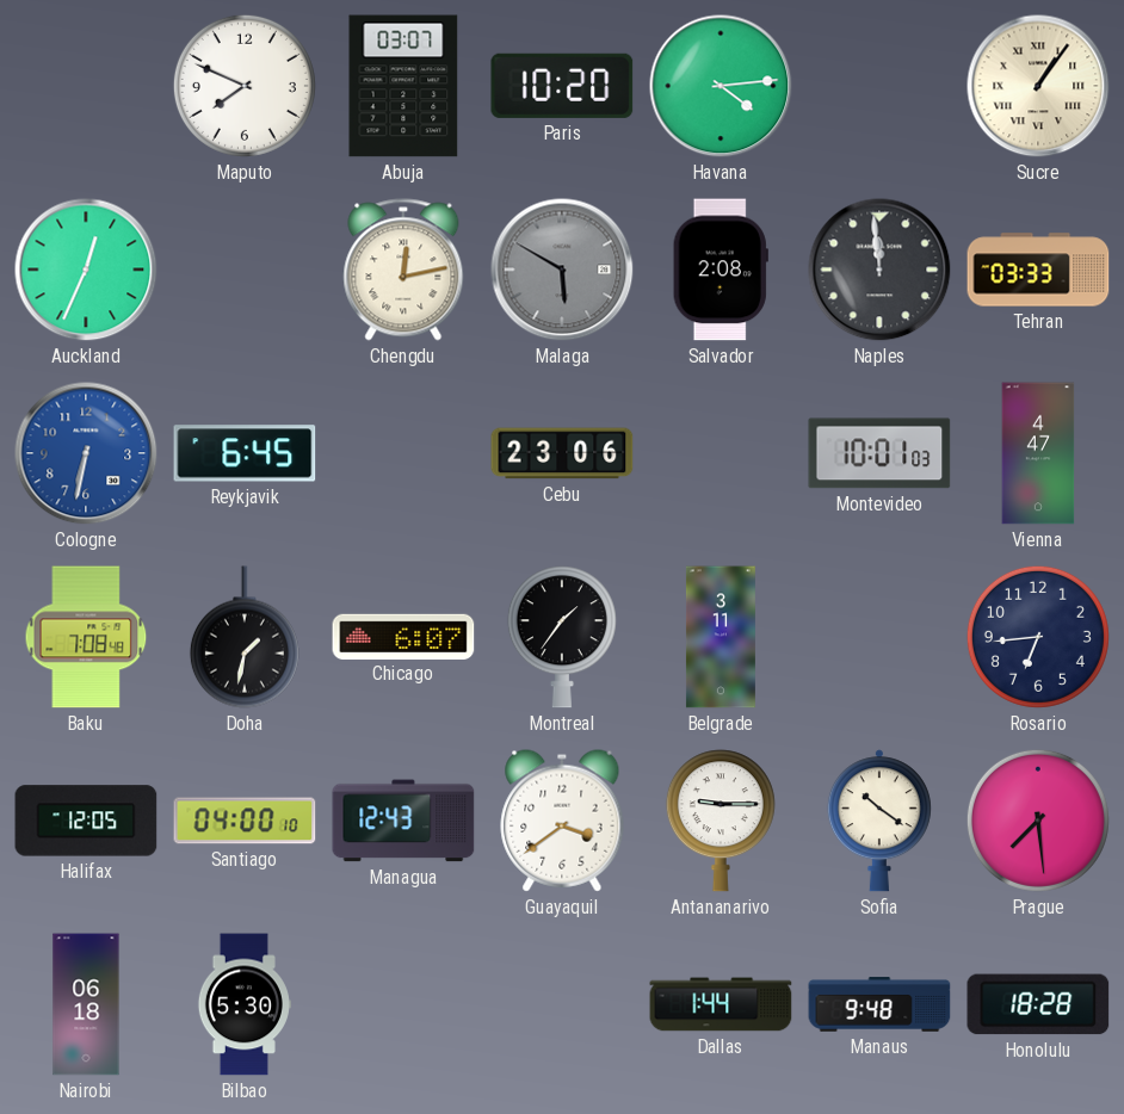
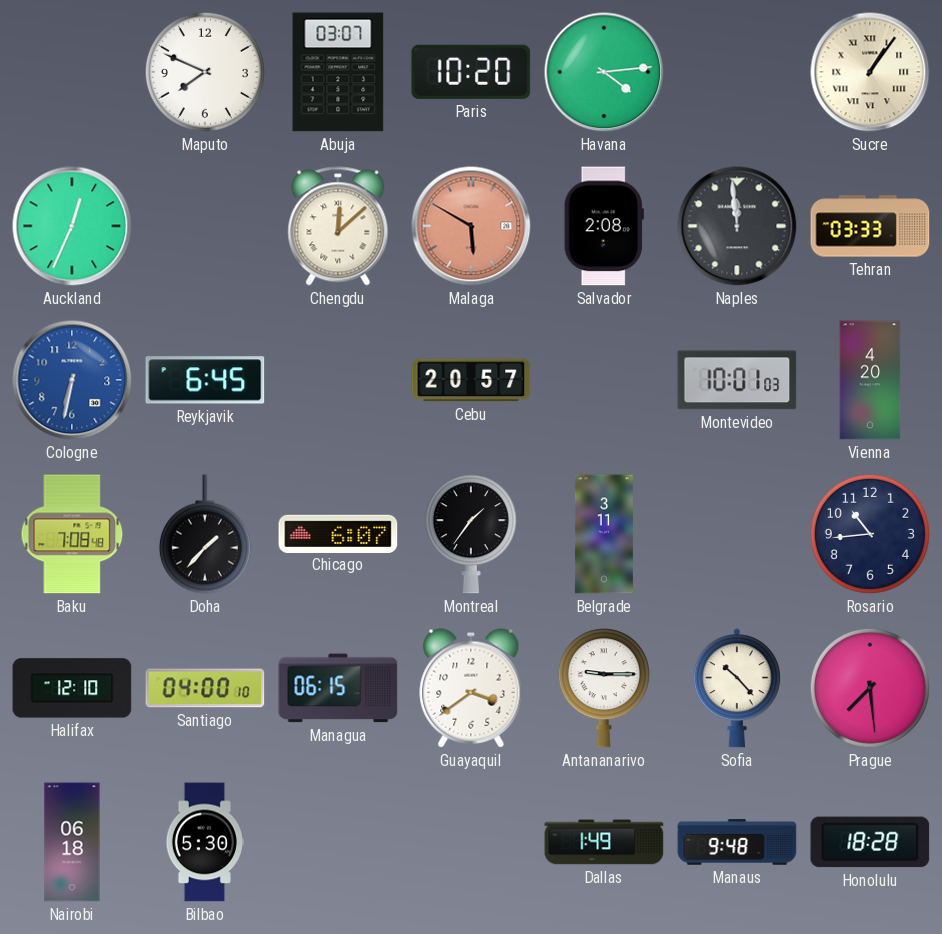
Chengdu: 12:13 -> 12:08 (338, 226)
Malaga dial: grey -> salmon (471, 226)
Cebu: 23:06 -> 20:57 (471, 380)
Vienna: 4:47 -> 4:20 (870, 380)
Doha: 1:32 -> 1:37 (205, 534)
Rosario: 6:44 -> 10:44 (870, 534)
Halifax: 12:05 -> 12:10 (72, 688)
Managua: 12:43 -> 06:15 (338, 688)
Sofia: 10:21 -> 10:23 (737, 688)
Dallas: 1:44 -> 1:49 (604, 842)
